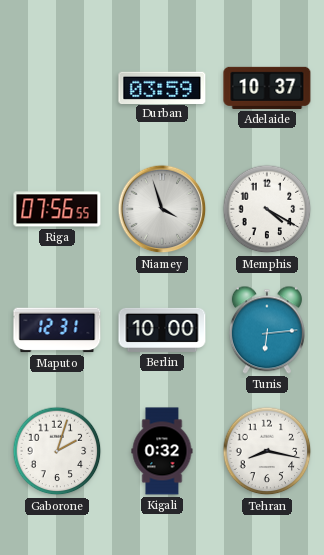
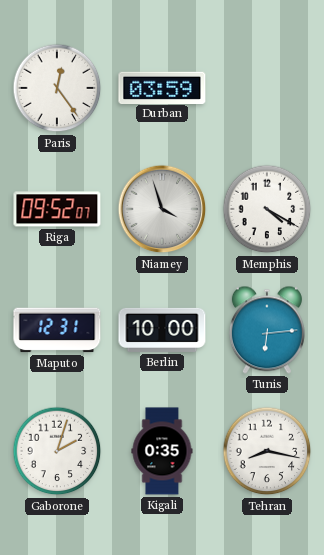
Paris: none -> 12:24 (57, 88)
Adelaide: 10:37 -> none (267, 88)
Riga: 07:56 -> 09:52 (57, 209)
Kigali: 0:32 -> 0:35 (162, 451)
